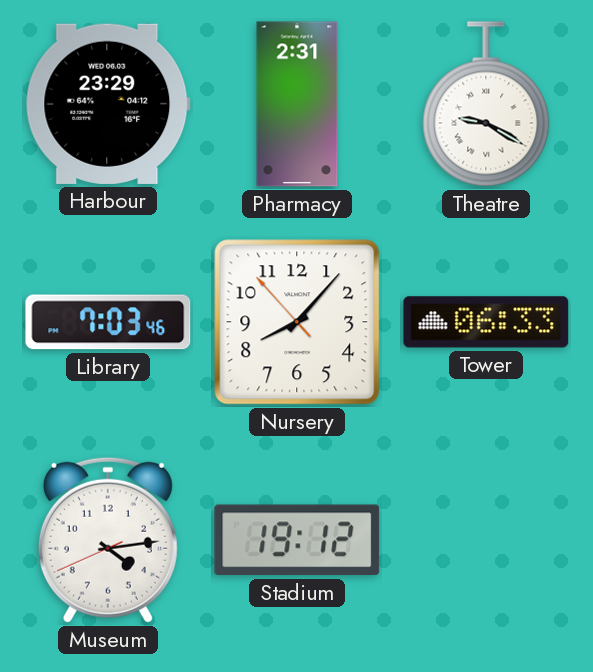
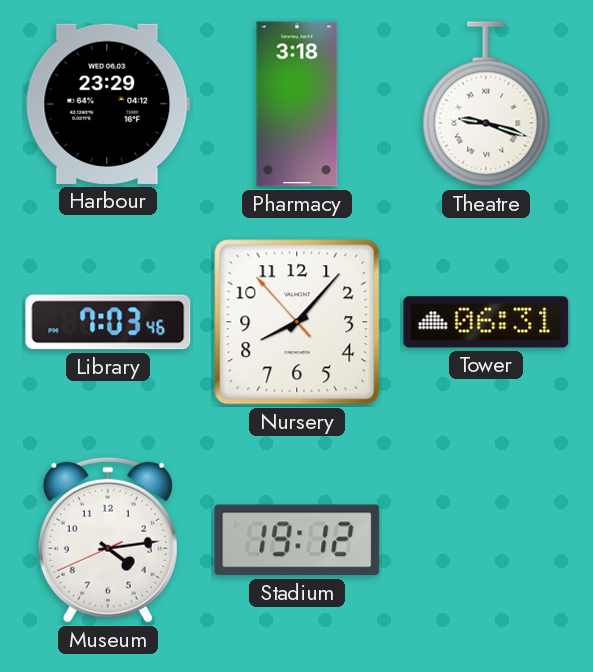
Pharmacy: 2:31 -> 3:18 (297, 104)
Theatre: 9:20 -> 9:18 (486, 104)
Tower: 06:33 -> 06:31 (486, 322)
